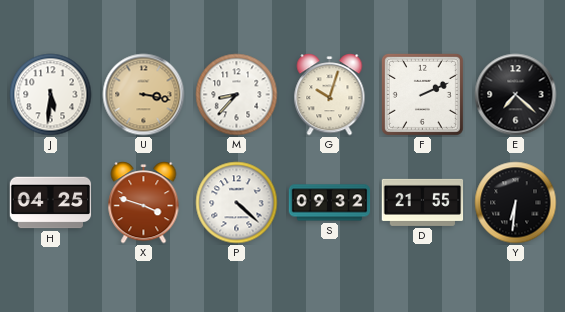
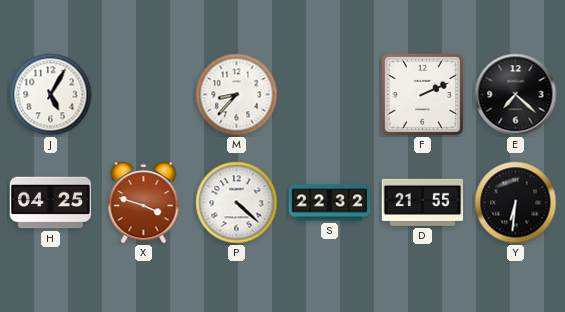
J: 5:31 -> 5:05 (51, 95)
U: 3:17 -> none (144, 95)
G: 10:03 -> none (330, 95)
S: 09:32 -> 22:32 (330, 203)
